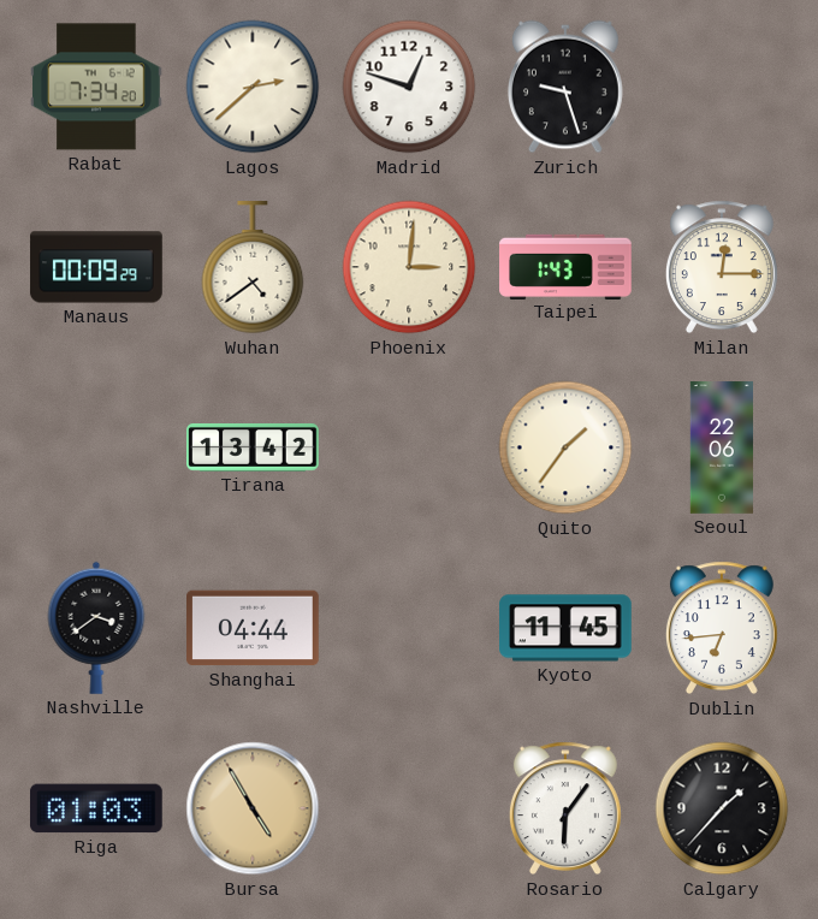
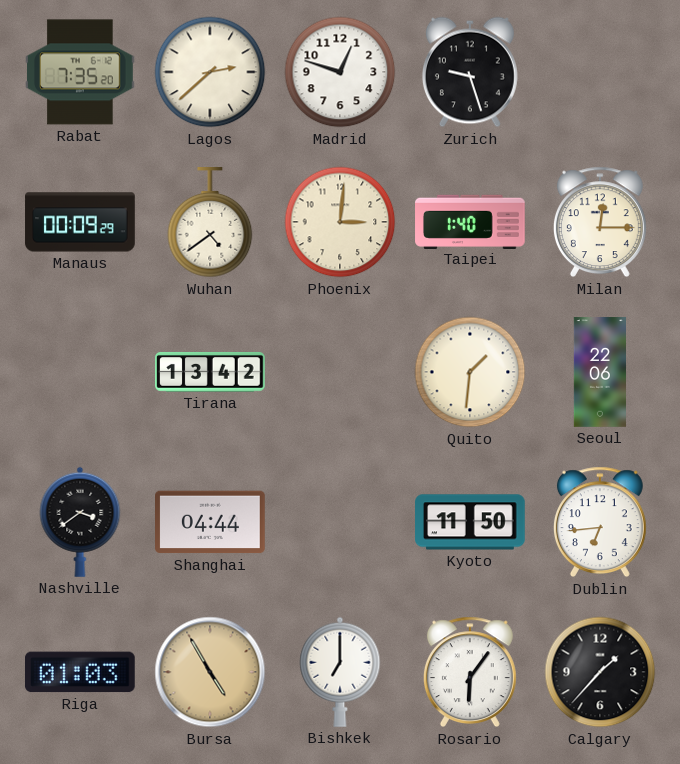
Rabat: 7:34 -> 7:35 (81, 72)
Taipei: 1:43 -> 1:40 (470, 221)
Quito: 1:36 -> 1:31 (470, 372)
Kyoto: 11:45 -> 11:50 (470, 522)
Bishkek: none -> 7:00 (340, 672)
